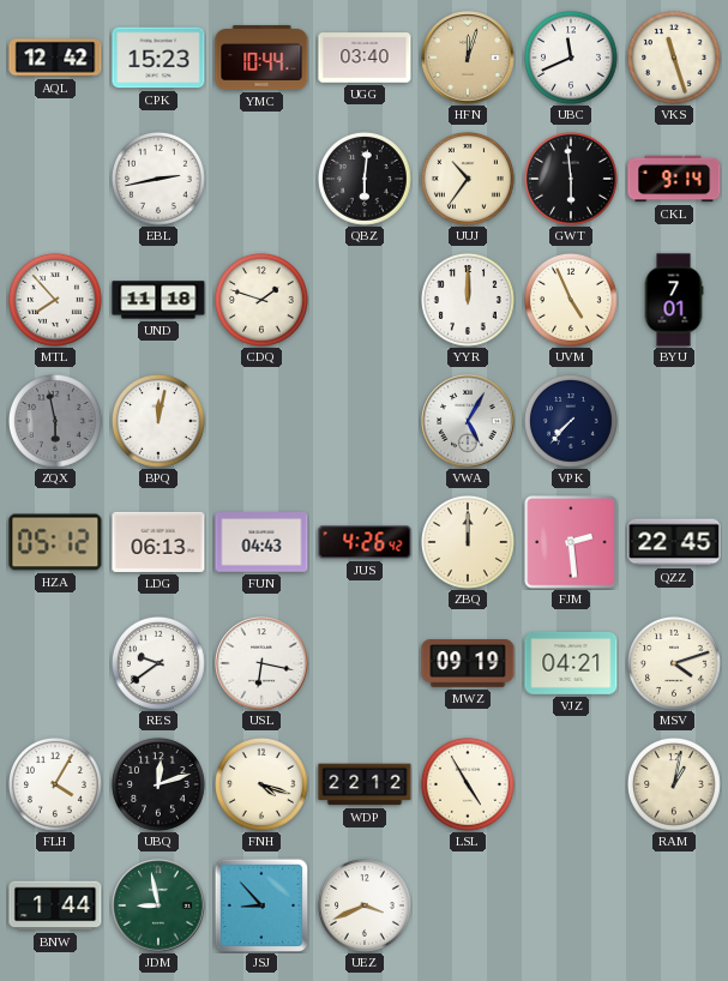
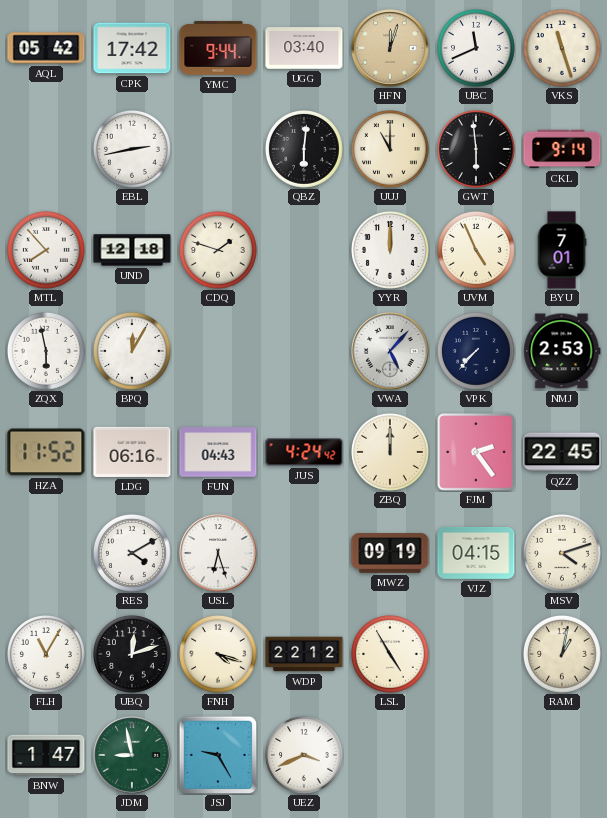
AQL: 12:42 -> 05:42 (46, 48)
CPK: 15:23 -> 17:42 (132, 48)
YMC: 10:44 -> 9:44 (218, 48)
UUJ: 10:36 -> 11:00 (391, 150)
UND: 11:18 -> 12:18 (132, 250)
ZQX dial: grey -> white (47, 352)
BPQ: 12:02 -> 12:05 (133, 352)
VWA: 5:05 -> 5:07 (390, 351)
NMJ: none -> 2:53 (562, 351)
HZA: 05:12 -> 11:52 (46, 452)
LDG: 06:13 -> 06:16 (132, 452)
JUS: 4:26 -> 4:24 (304, 452)
FJM: 2:29 -> 2:24 (476, 452)
RES: 9:39 -> 4:10 (133, 554)
USL: 6:17 -> 6:27 (218, 553)
VJZ: 04:21 -> 04:15 (476, 554)
FLH: 4:05 -> 11:05 (47, 655)
BNW: 1:44 -> 1:47 (46, 755)
JSJ: 8:53 -> 9:25 (218, 755)
